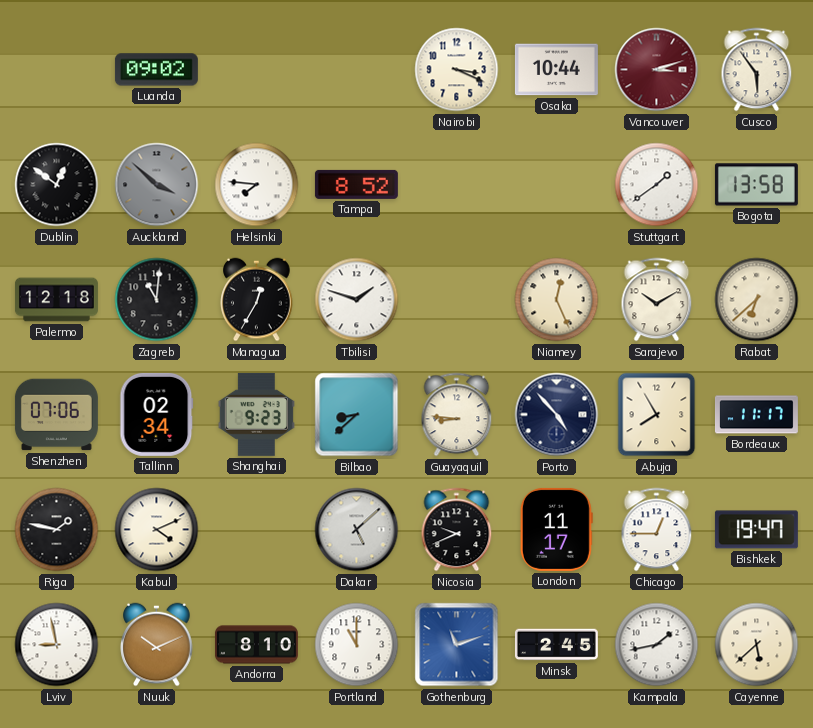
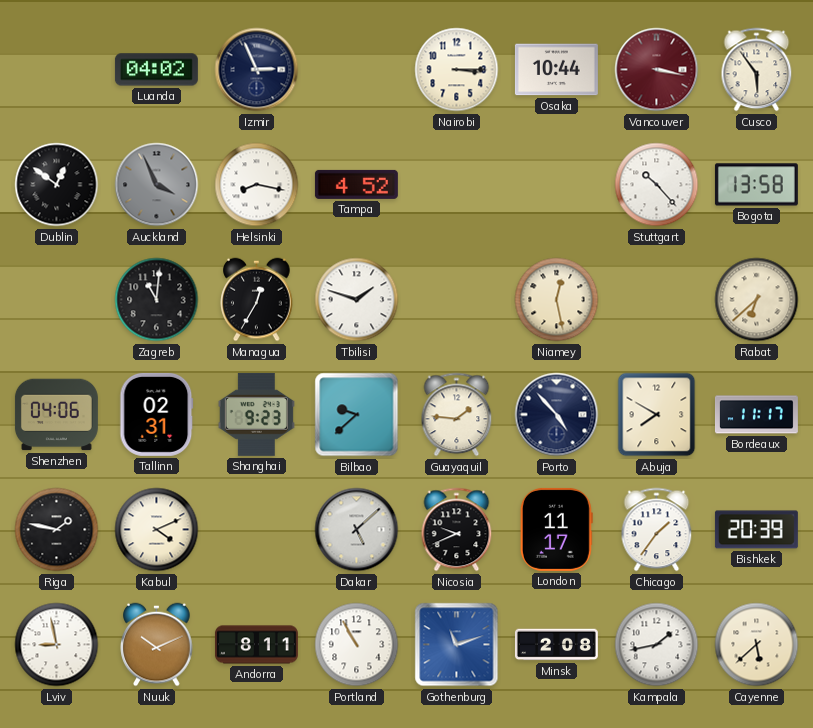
Luanda: 09:02 -> 04:02 (156, 70)
Izmir: none -> 2:56 (257, 70)
Nairobi: 3:19 -> 3:15 (457, 70)
Vancouver: 3:12 -> 3:17 (657, 70)
Auckland: 3:52 -> 3:56 (157, 185)
Helsinki: 7:46 -> 8:17 (257, 185)
Tampa: 8:52 -> 4:52 (356, 184)
Stuttgart: 1:39 -> 10:23 (657, 185)
Palermo: 12:18 -> none (56, 300)
Niamey: 12:26 -> 12:28 (557, 300)
Sarajevo: 10:10 -> none (657, 300)
Shenzhen: 07:06 -> 04:06 (56, 415)
Tallinn: 02:34 -> 02:31 (157, 414)
Bilbao: 8:38 -> 9:38 (357, 415)
Guayaquil: 8:46 -> 1:46 (457, 415)
Abuja: 7:55 -> 7:50 (657, 415)
Chicago: 12:45 -> 1:36 (657, 530)
Bishkek: 19:47 -> 20:39 (756, 530)
Andorra: 8:10 -> 8:11 (256, 645)
Portland: 11:00 -> 10:55 (357, 645)
Minsk: 2:45 -> 2:08 (556, 645)
